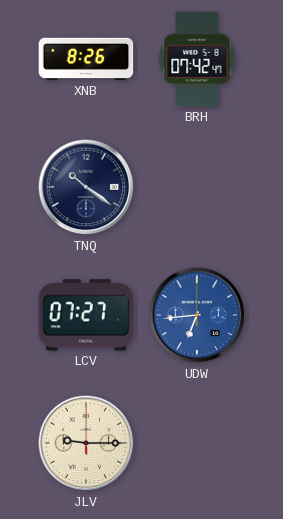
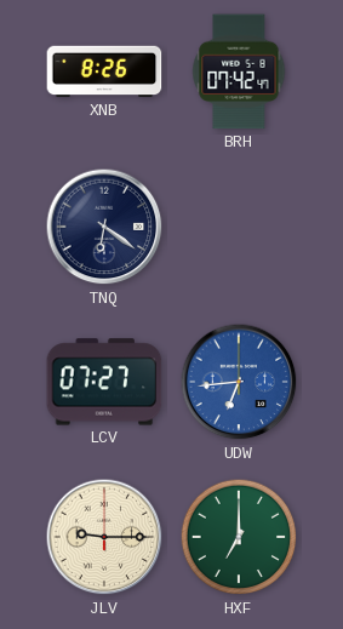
TNQ: 10:21 -> 6:21 (104, 227)
HXF: none -> 7:00 (239, 537)
